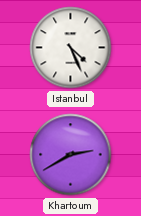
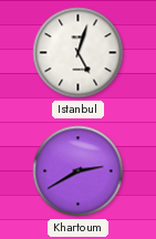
Istanbul: 4:26 -> 5:03 (79, 53)
